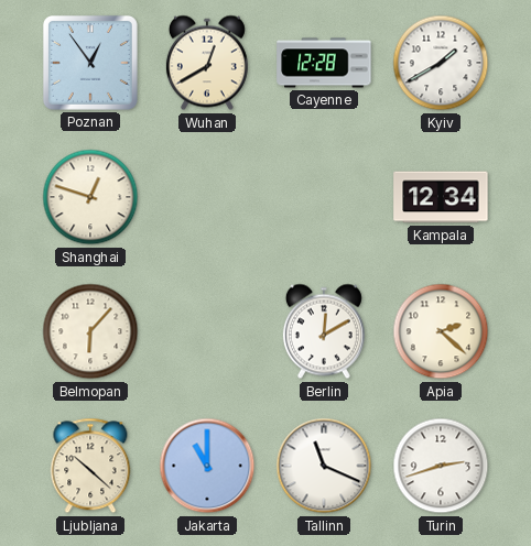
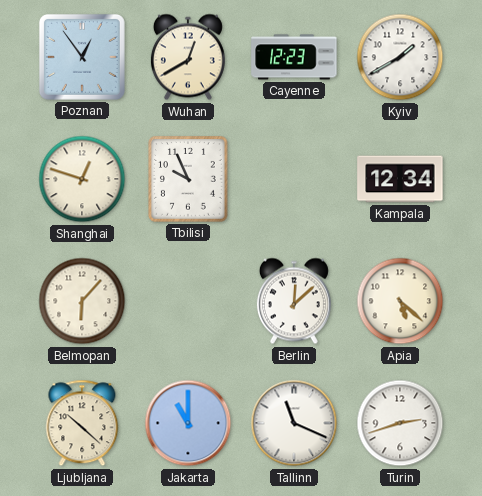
Cayenne: 12:28 -> 12:23 (294, 57)
Tbilisi: none -> 9:56 (189, 180)
Berlin: 12:10 -> 12:08 (294, 301)
Apia: 2:22 -> 5:22 (400, 301)
